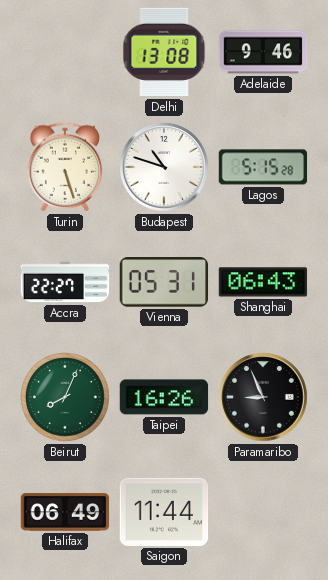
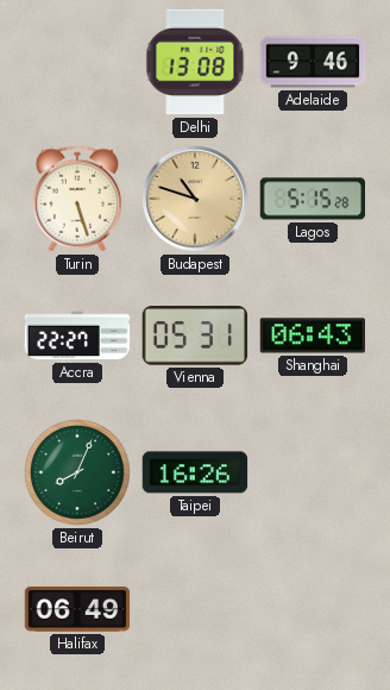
Budapest dial: white -> champagne (196, 200)
Paramaribo: 8:56 -> none (264, 398)
Saigon: 11:44 -> none (164, 512)
